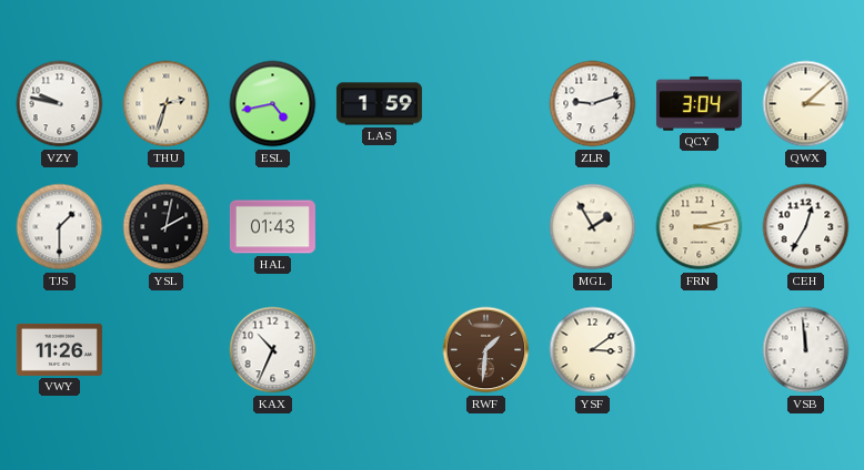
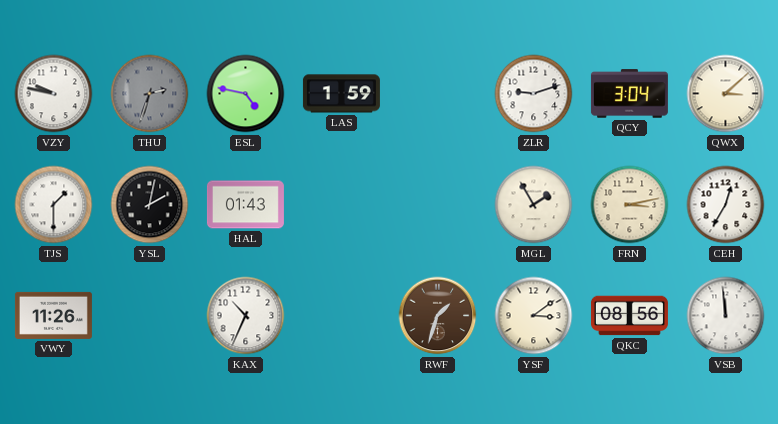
THU dial: cream -> grey (150, 94)
ESL: 4:43 -> 4:47 (246, 94)
RWF: 1:31 -> 1:33 (438, 316)
QKC: none -> 08:56 (629, 316)
